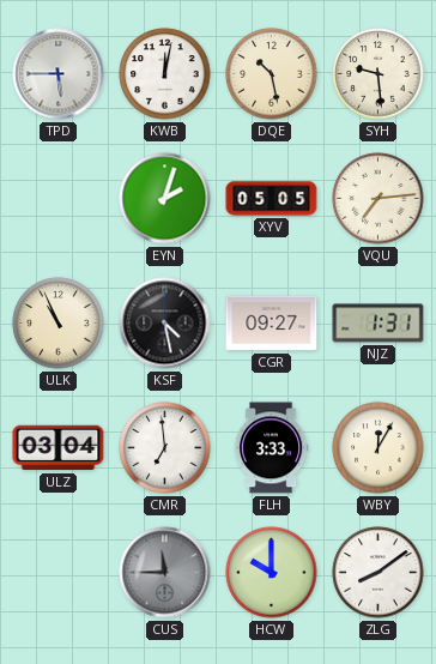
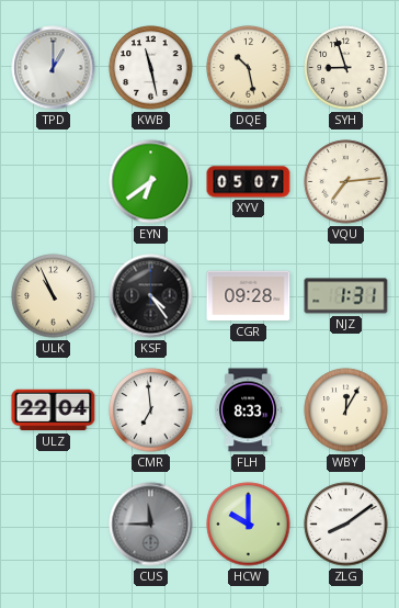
TPD: 5:45 -> 1:00 (54, 68)
KWB: 12:02 -> 11:28 (151, 68)
SYH: 9:29 -> 8:57 (346, 68)
EYN: 2:03 -> 6:39 (151, 182)
XYV: 05:05 -> 05:07 (249, 182)
KSF: 4:28 -> 4:24 (151, 296)
CGR: 09:27 -> 09:28 (249, 296)
ULZ: 03:04 -> 22:04 (54, 410)
FLH: 3:33 -> 8:33 (248, 410)
